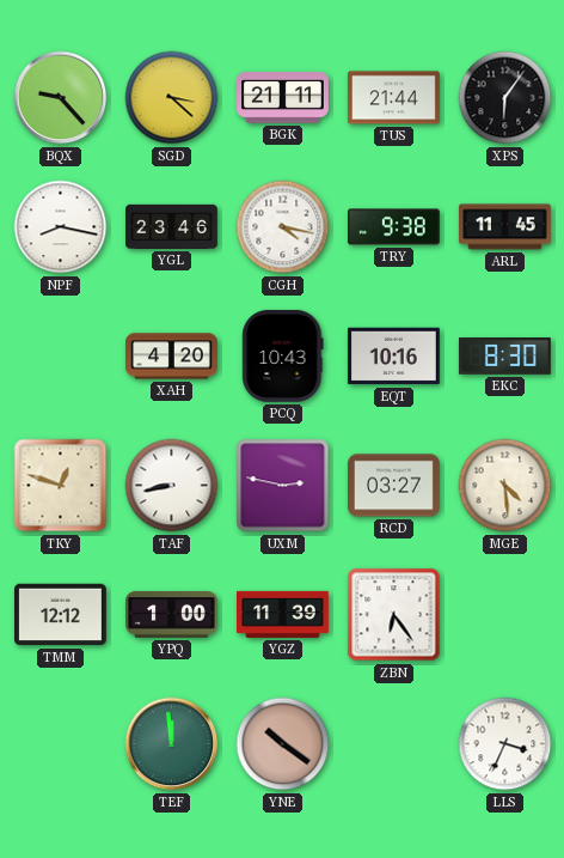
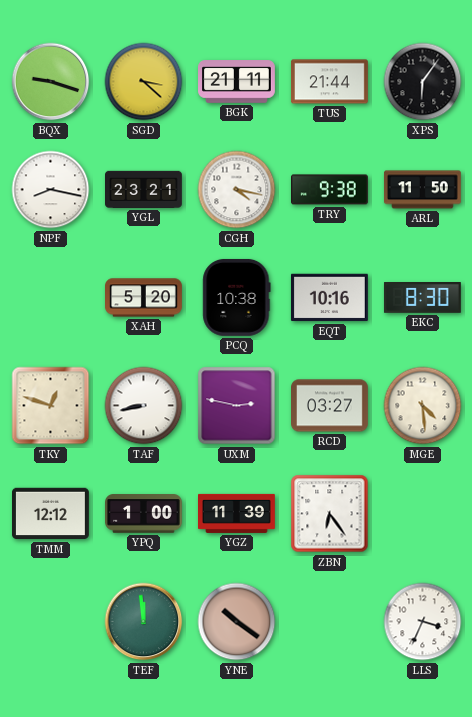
BQX: 9:23 -> 9:18 (51, 82)
YGL: 23:46 -> 23:21 (144, 189)
ARL: 11:45 -> 11:50 (422, 190)
XAH: 4:20 -> 5:20 (144, 298)
PCQ: 10:43 -> 10:38 (237, 297)
